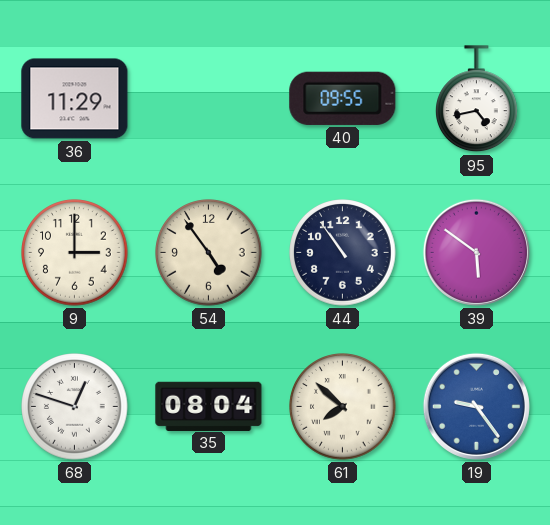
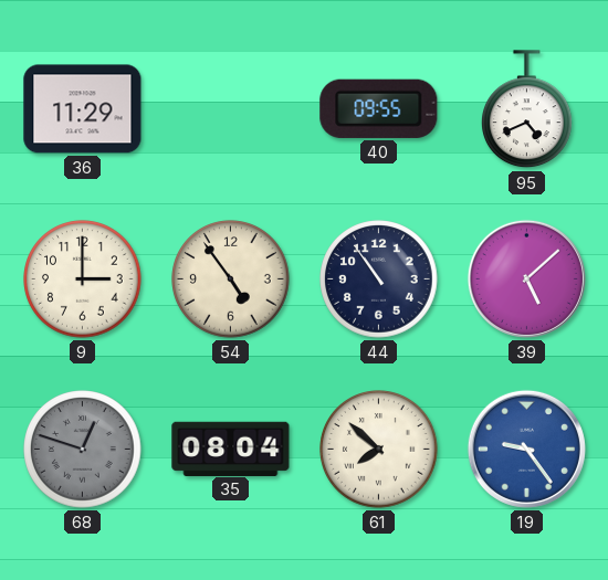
95: 4:43 -> 4:41 (527, 109)
39: 5:51 -> 5:08 (526, 278)
68 dial: white -> grey (83, 450)
